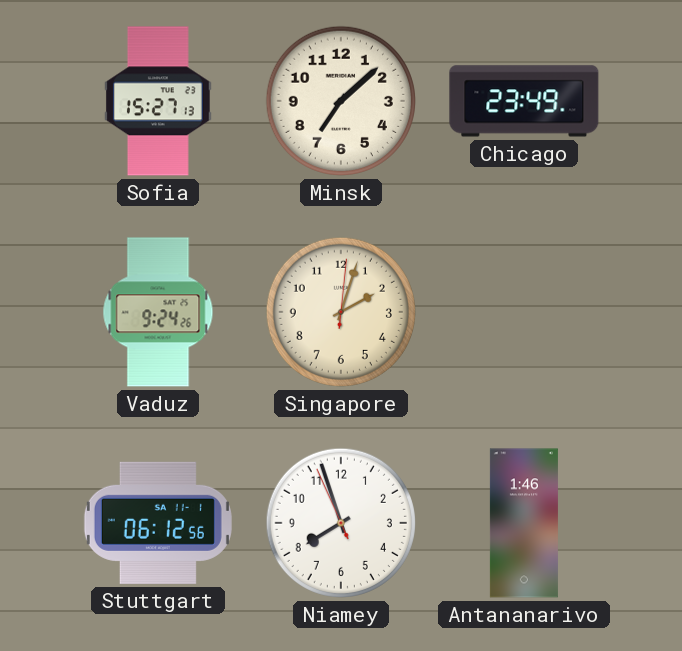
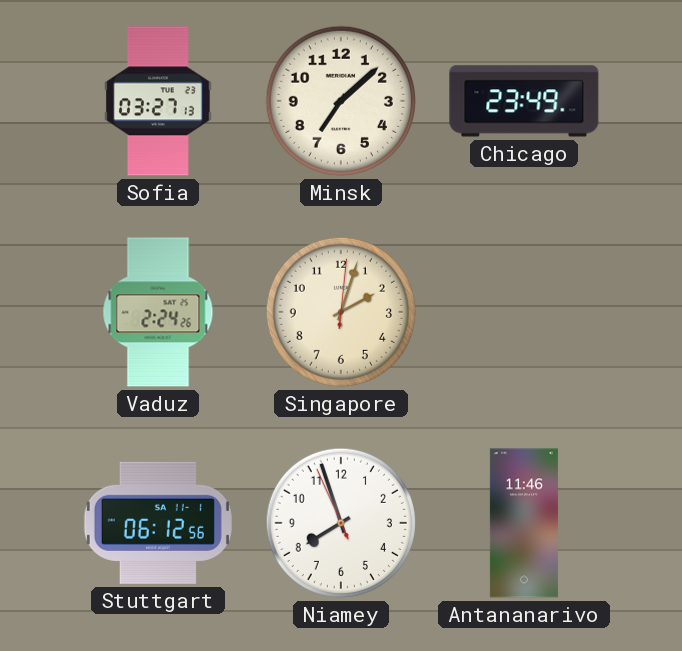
Sofia: 15:27 -> 03:27 (158, 101)
Vaduz: 9:24 -> 2:24 (158, 312)
Antananarivo: 1:46 -> 11:46 (524, 523)
